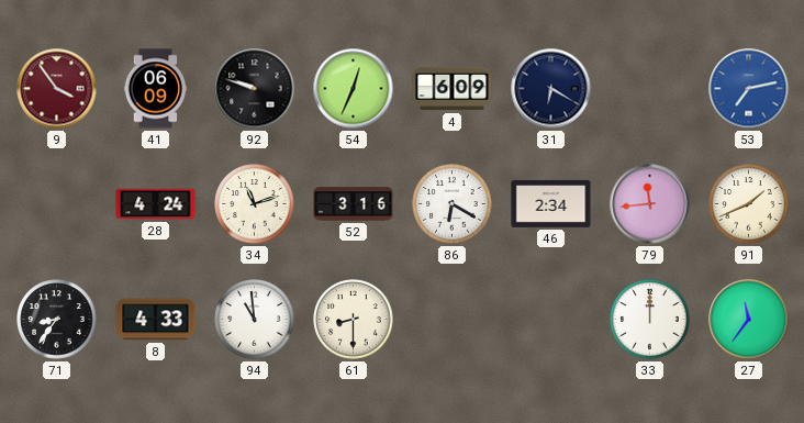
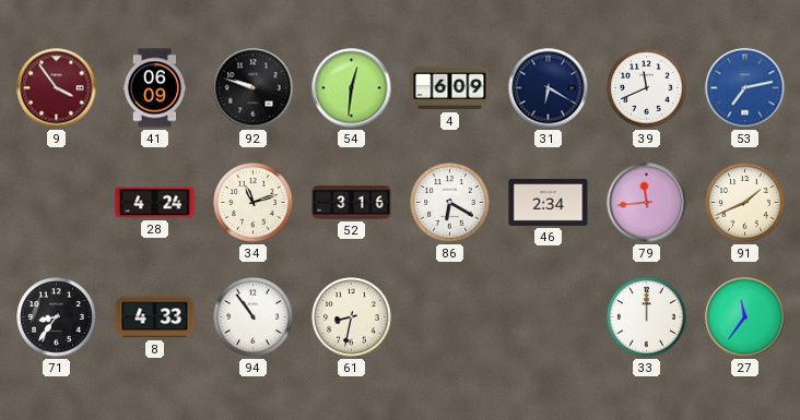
54: 12:34 -> 12:31 (352, 88)
39: none -> 11:41 (647, 88)
94: 10:59 -> 10:54 (254, 317)
61: 8:30 -> 8:32 (352, 317)
